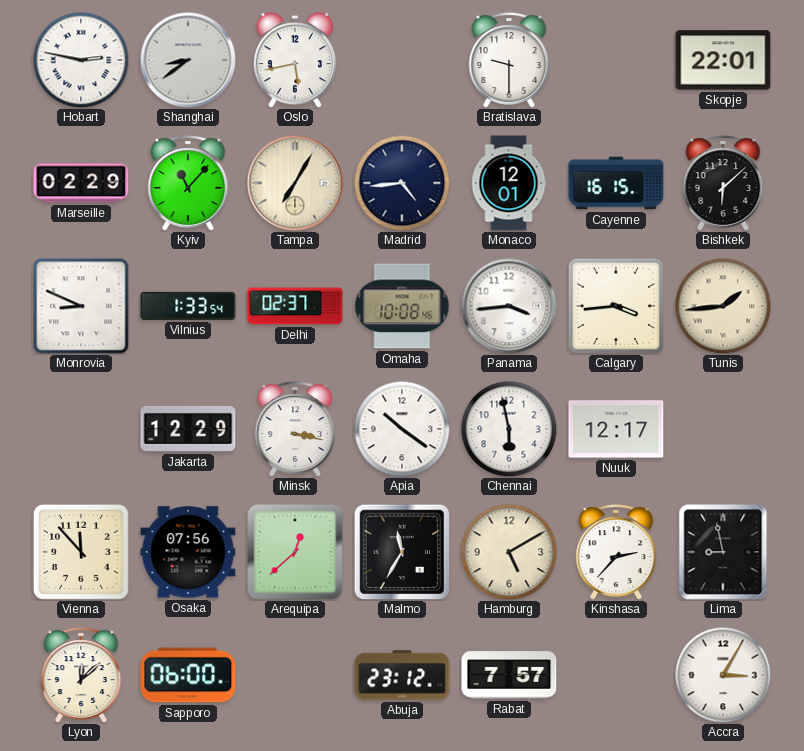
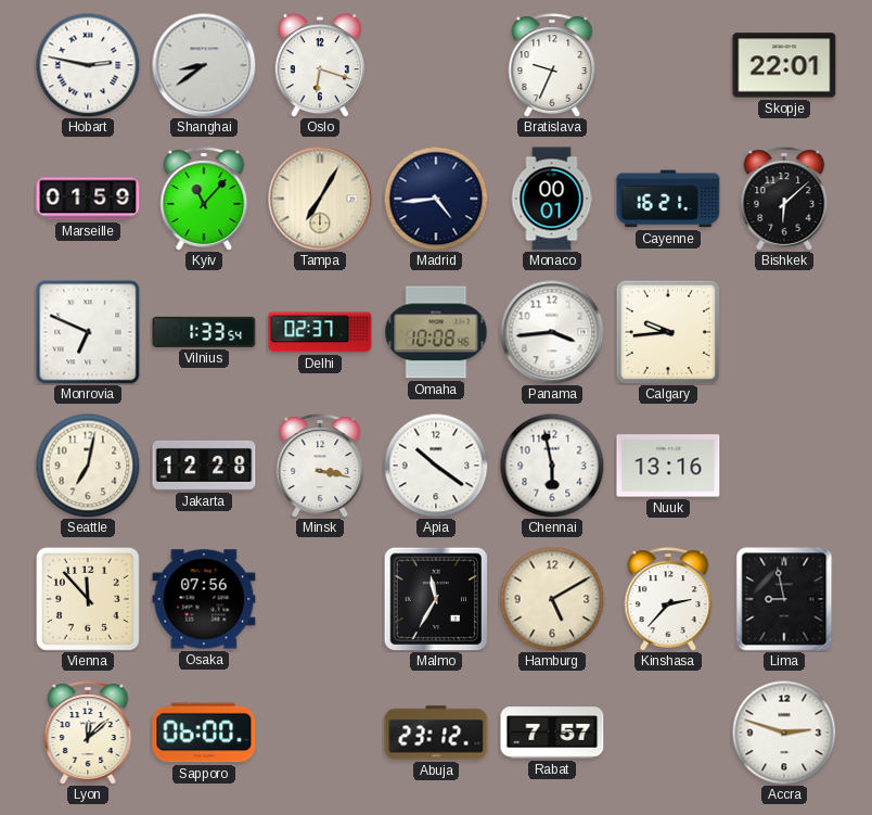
Oslo: 5:43 -> 6:18 (320, 65)
Bratislava: 9:30 -> 9:34 (552, 65)
Marseille: 02:29 -> 01:59 (88, 199)
Monaco: 12:01 -> 00:01 (552, 199)
Cayenne: 16:15 -> 16:21 (668, 199)
Monrovia: 8:49 -> 6:49 (88, 332)
Calgary: 3:44 -> 9:44 (668, 332)
Tunis: 1:44 -> none (723, 306)
Seattle: none -> 7:02 (88, 466)
Jakarta: 12:29 -> 12:28 (204, 466)
Nuuk: 12:17 -> 13:16 (668, 466)
Arequipa: 12:38 -> none (295, 552)
Accra: 3:05 -> 2:48 (784, 733)
